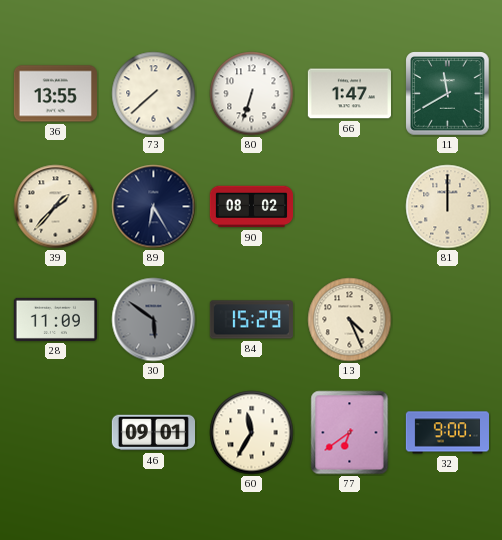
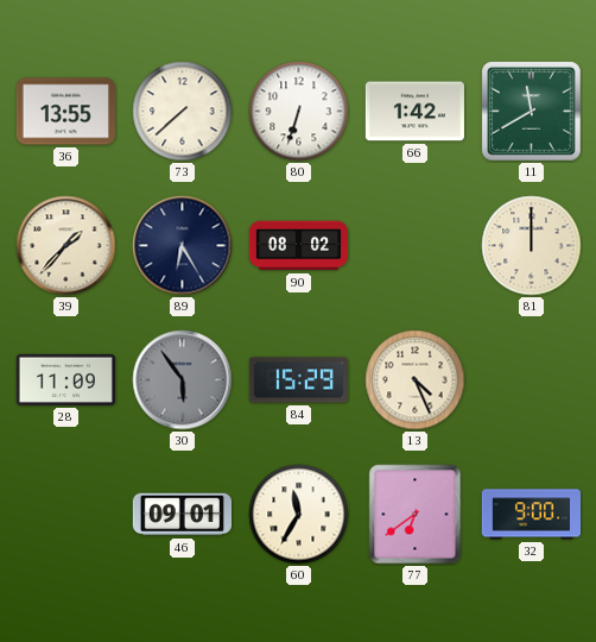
66: 1:47 -> 1:42 (414, 112)
30: 5:51 -> 5:54 (183, 380)
